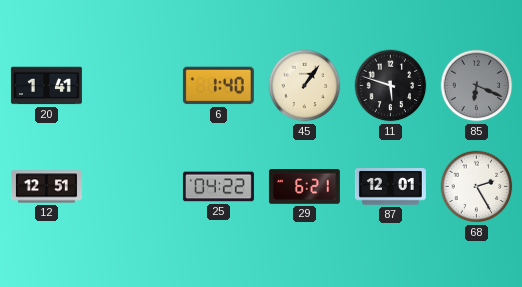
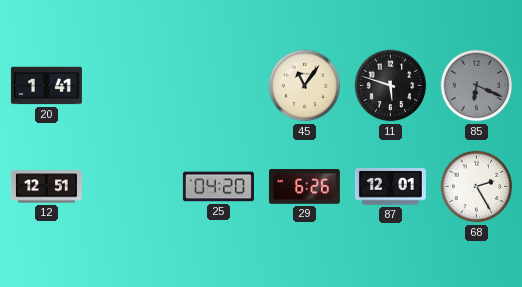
6: 1:40 -> none (218, 86)
45: 1:06 -> 11:06 (305, 86)
25: 04:22 -> 04:20 (218, 187)
29: 6:21 -> 6:26 (304, 187)
